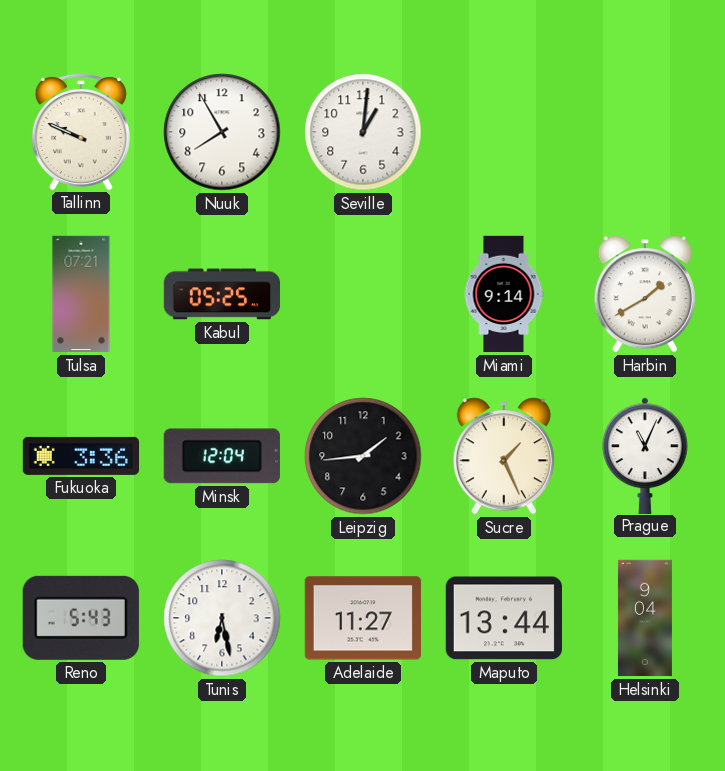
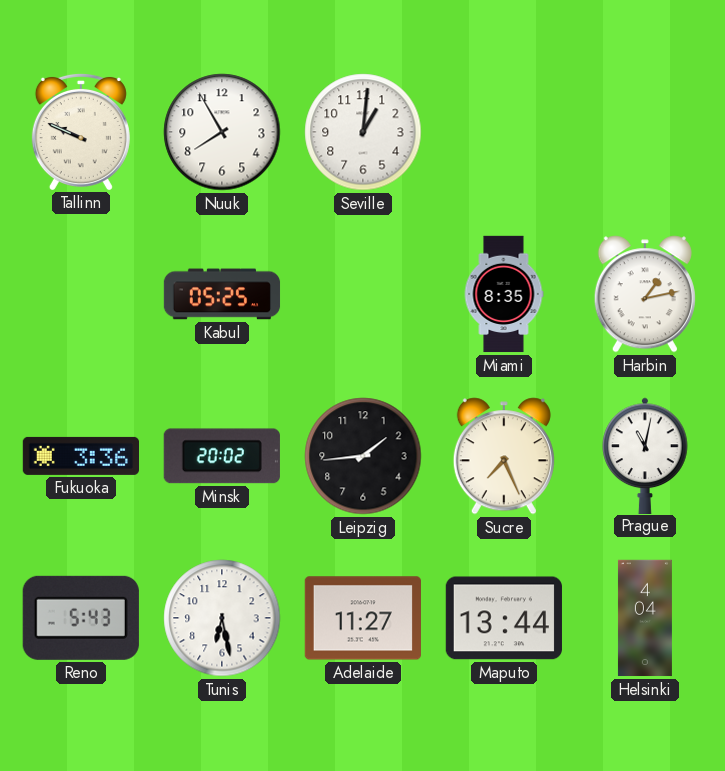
Tulsa: 07:21 -> none (81, 294)
Miami: 9:14 -> 8:35 (504, 294)
Harbin: 1:40 -> 1:13 (645, 294)
Minsk: 12:04 -> 20:02 (222, 456)
Sucre: 1:26 -> 7:26 (504, 456)
Prague: 11:04 -> 11:02 (645, 455)
Helsinki: 9:04 -> 4:04 (645, 618)
